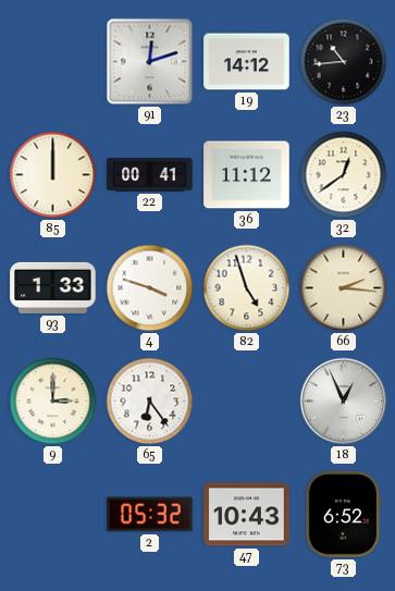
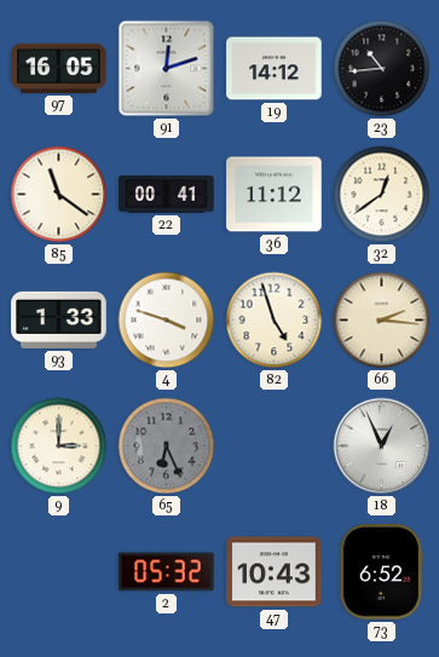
97: none -> 16:05 (59, 68)
85: 12:00 -> 11:21 (59, 195)
65: 6:24 -> 6:26 (167, 446)
65 dial: white -> grey (167, 446)
